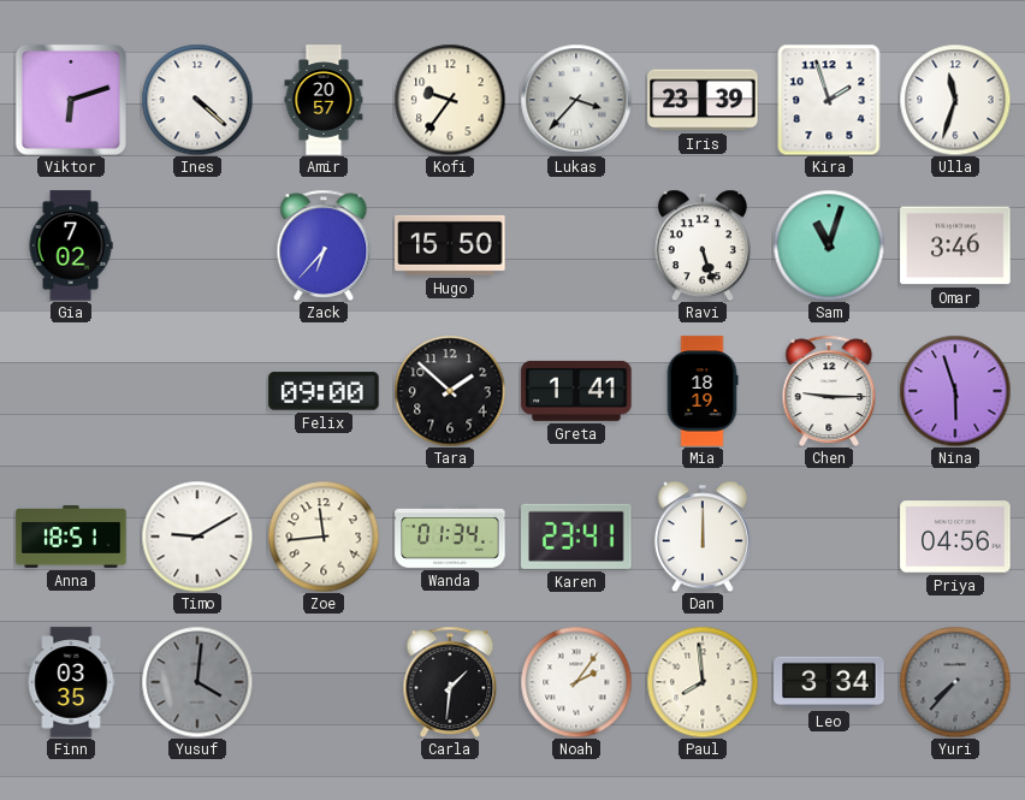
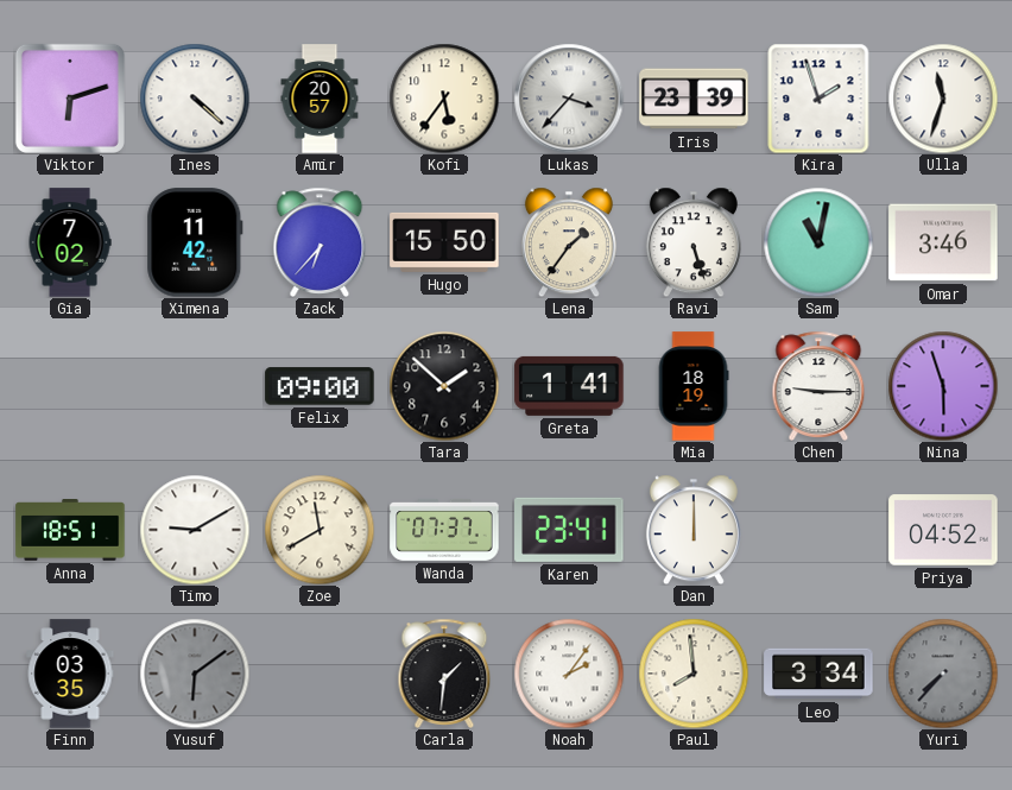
Kofi: 9:36 -> 5:36 (444, 99)
Ximena: none -> 11:42 (195, 242)
Lena: none -> 1:36 (569, 242)
Sam: 11:03 -> 11:02 (818, 242)
Zoe: 11:44 -> 11:40 (320, 530)
Wanda: 01:34 -> 07:37 (444, 530)
Priya: 04:56 -> 04:52 (943, 530)
Yusuf: 4:01 -> 6:09 (195, 674)
